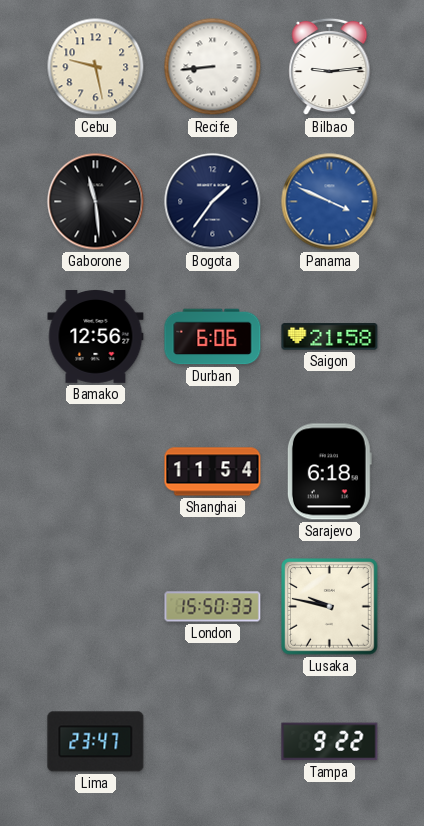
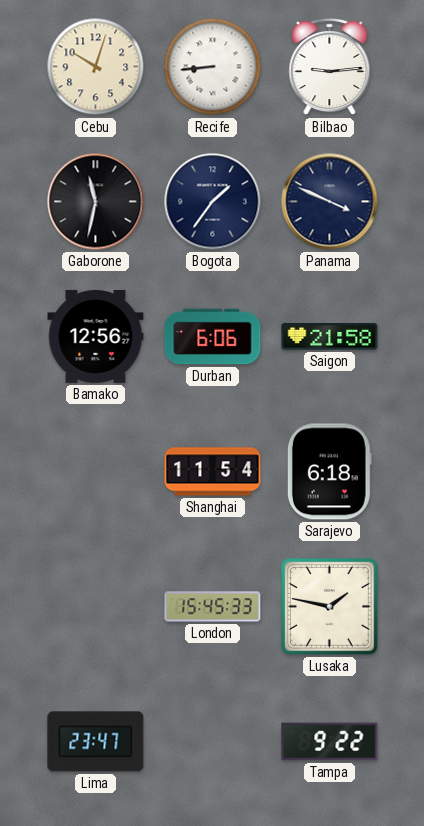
Cebu: 9:28 -> 10:03 (96, 67)
Gaborone: 11:29 -> 11:32 (96, 202)
Panama dial: blue -> navy (330, 202)
London: 15:50 -> 15:45 (213, 607)
Lusaka: 9:47 -> 1:47 (330, 607)
